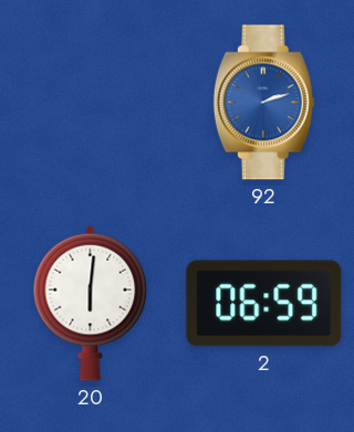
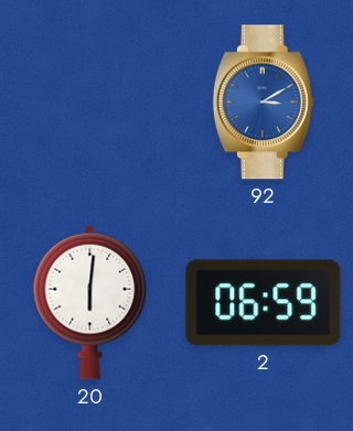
92: 2:12 -> 3:10 (263, 103)
